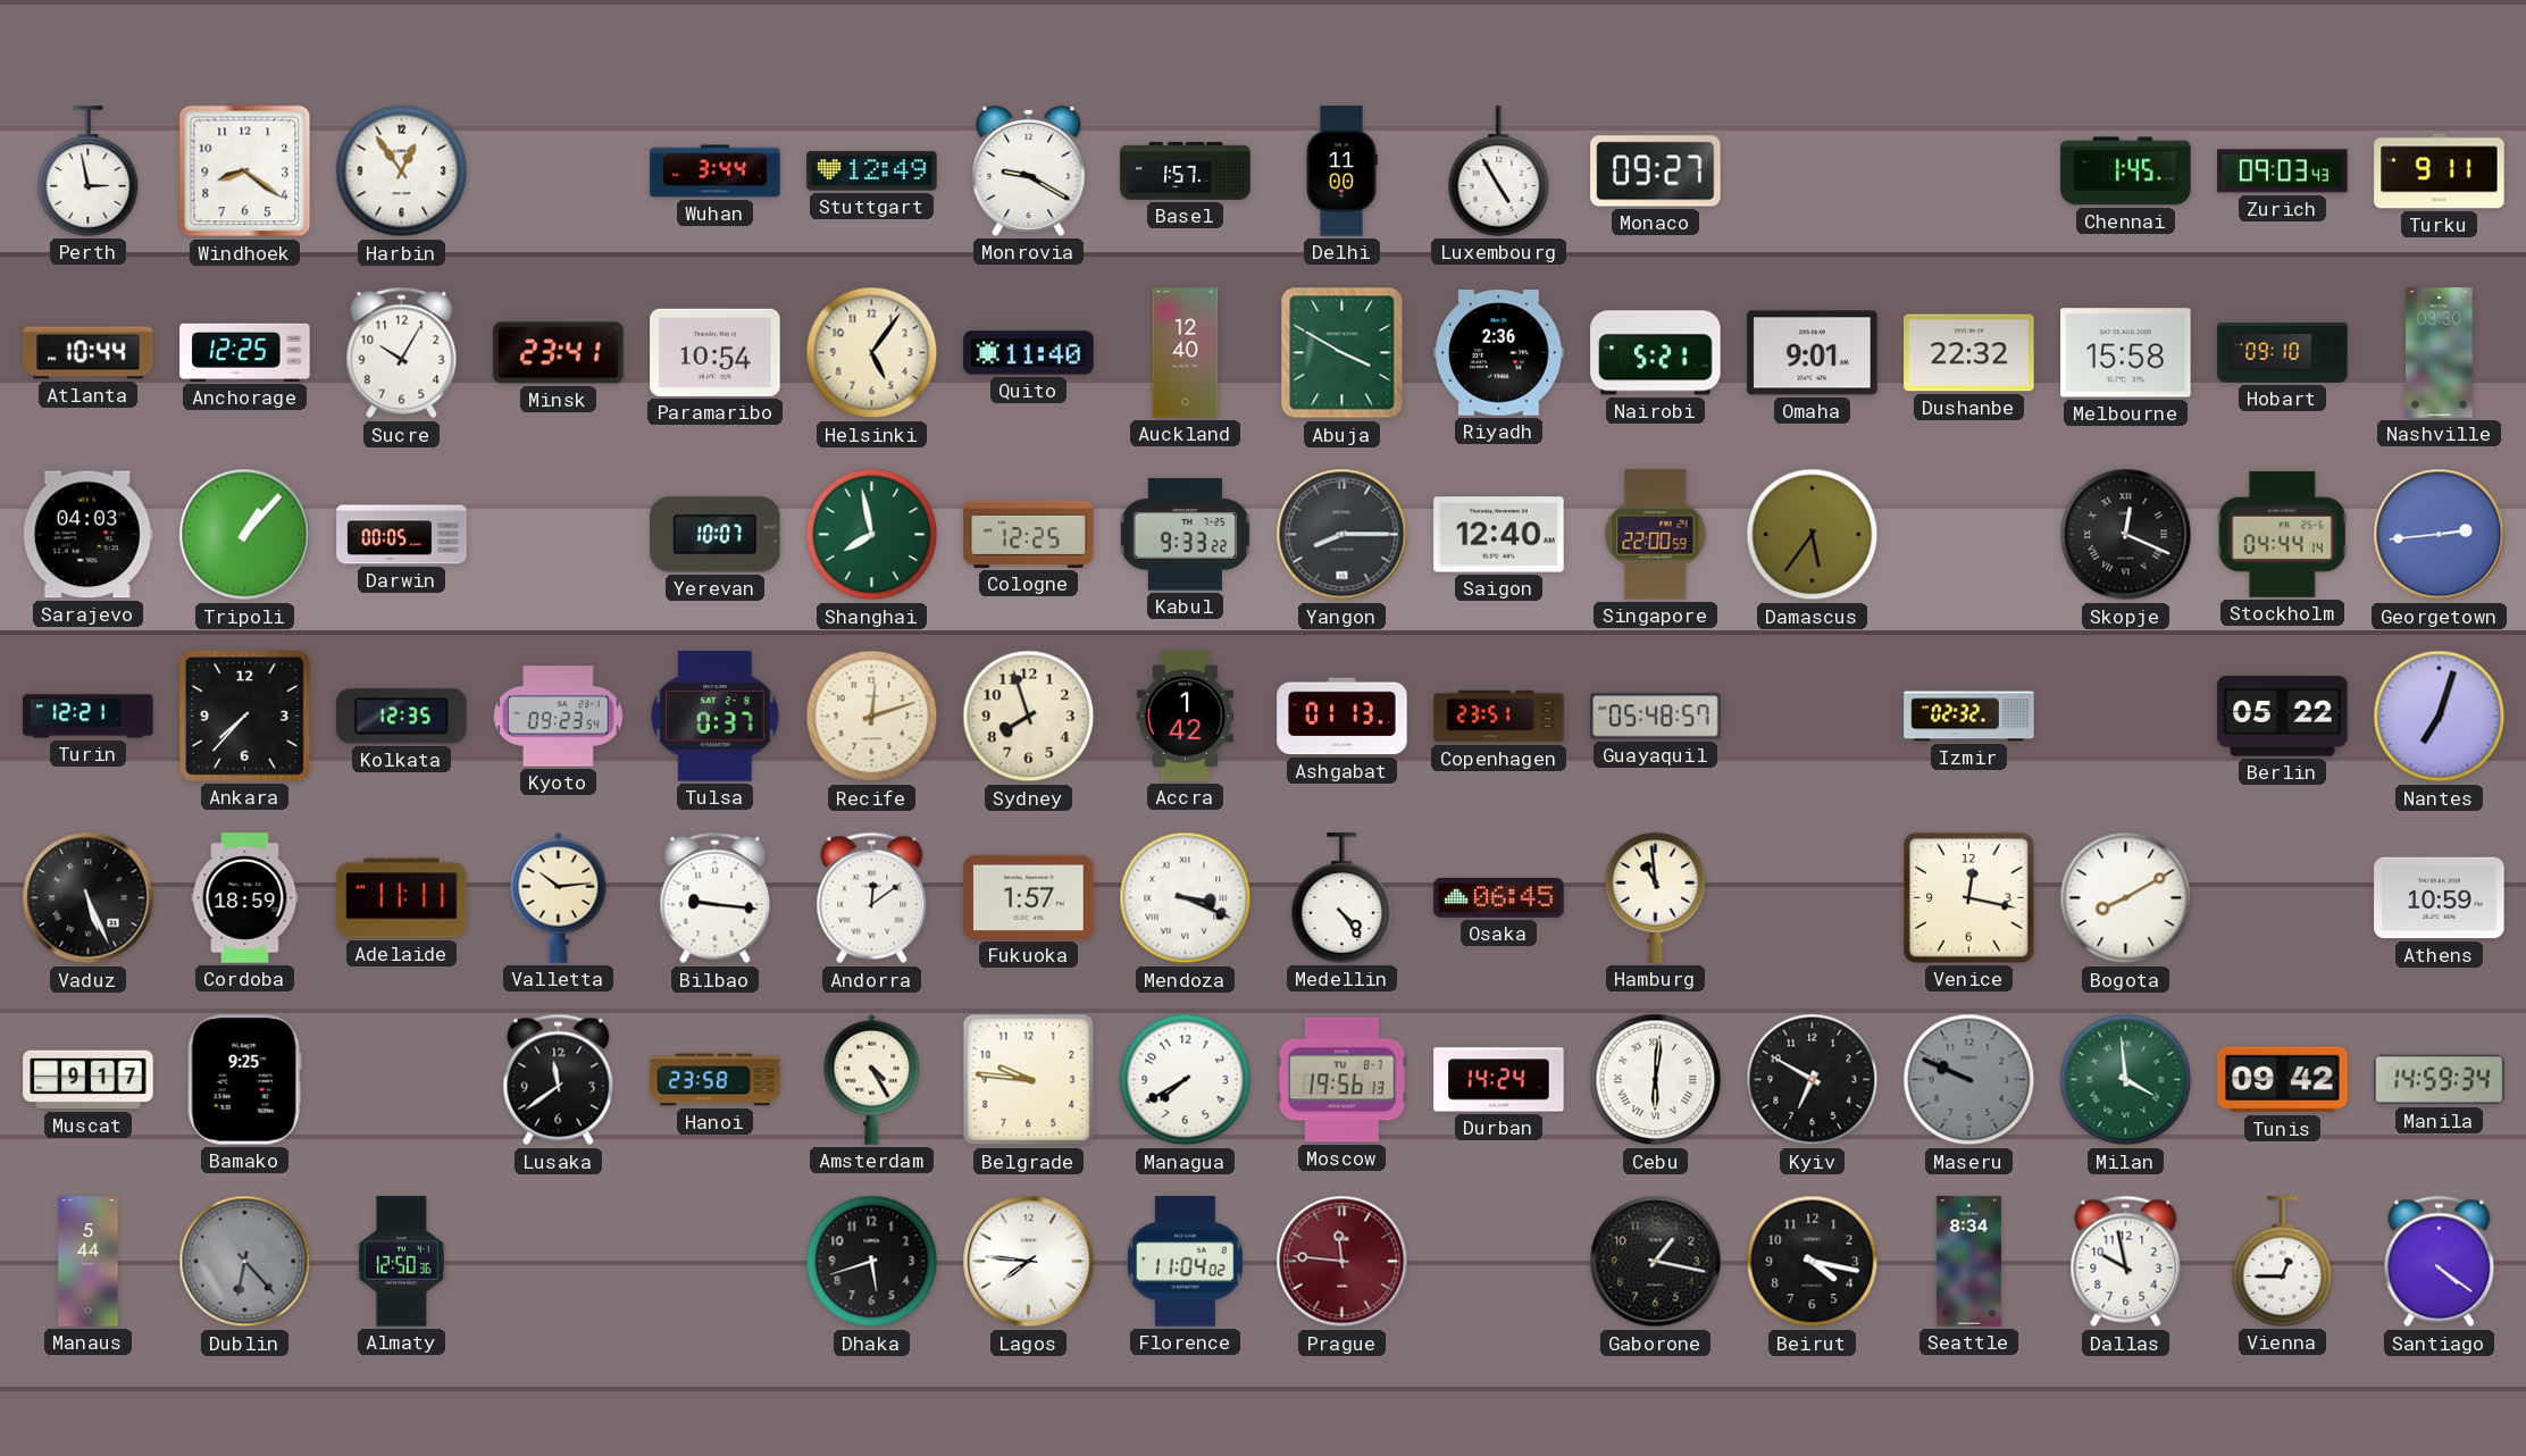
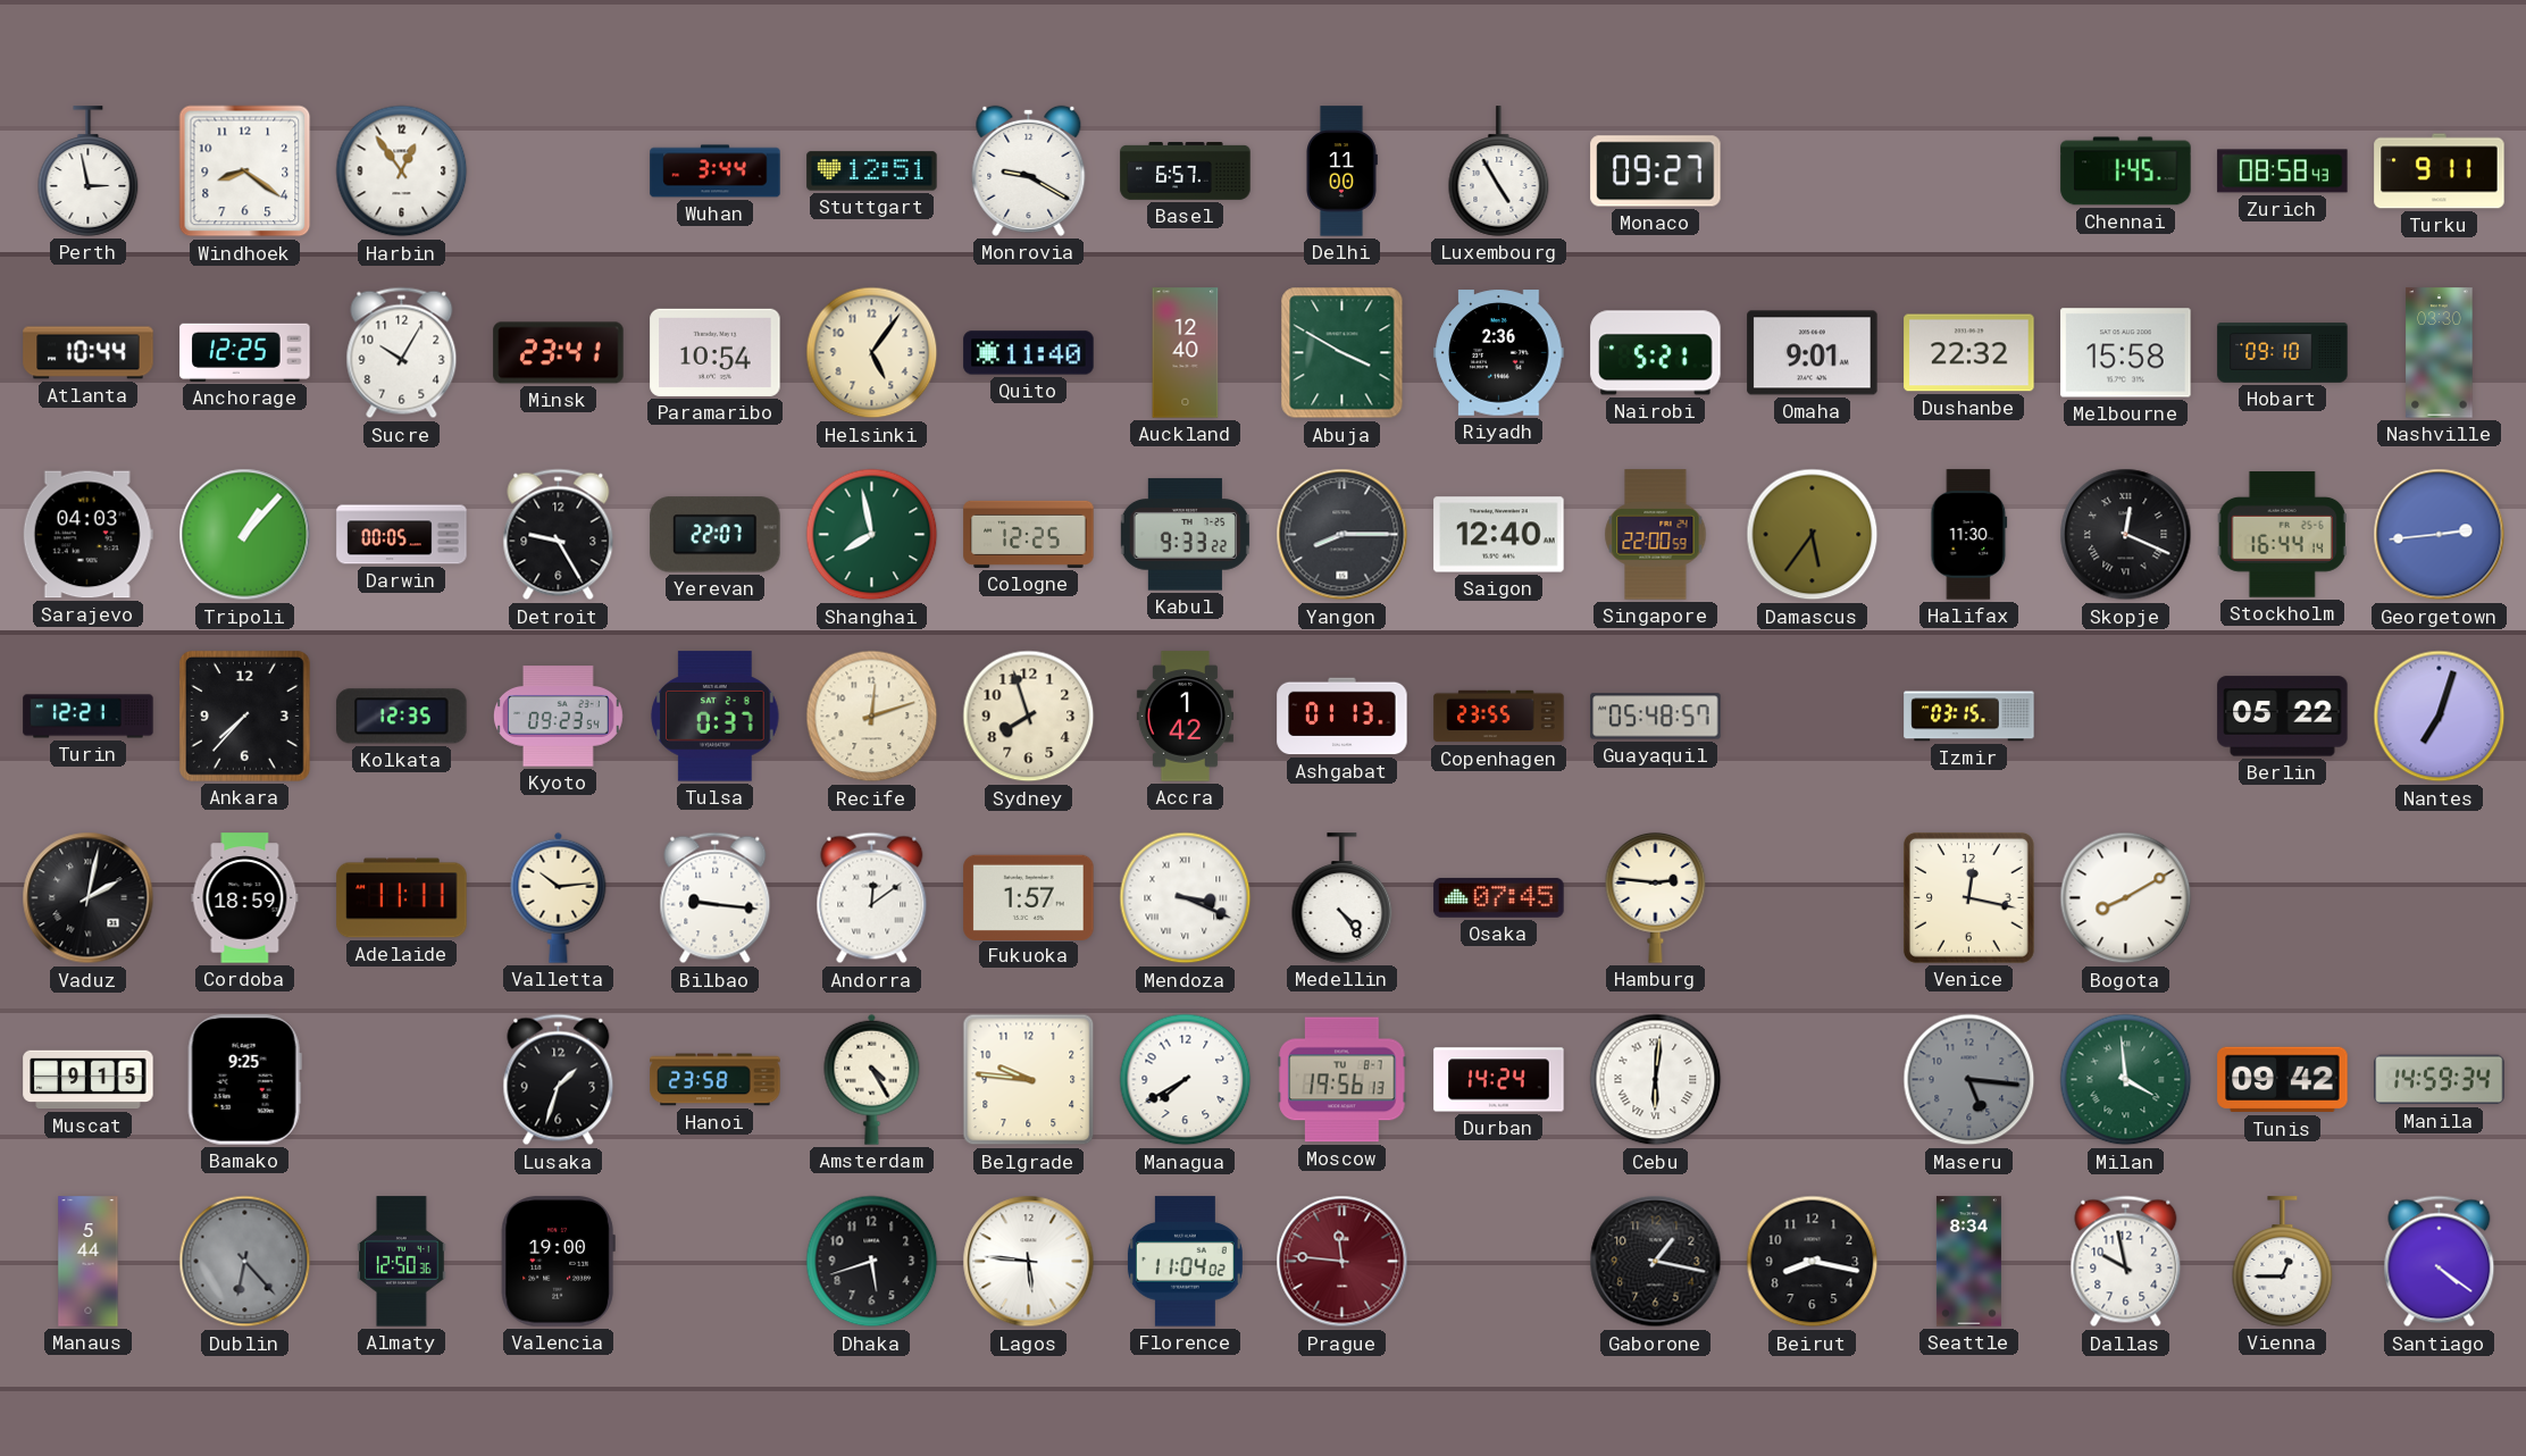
Stuttgart: 12:49 -> 12:51 (872, 171)
Basel: 1:57 -> 6:57 (1186, 171)
Zurich: 09:03 -> 08:58 (2283, 171)
Detroit: none -> 9:25 (559, 535)
Yerevan: 10:07 -> 22:07 (716, 535)
Halifax: none -> 11:30 (1969, 535)
Stockholm: 04:44 -> 16:44 (2282, 535)
Copenhagen: 23:51 -> 23:55 (1499, 717)
Izmir: 02:32 -> 03:15 (1969, 717)
Vaduz: 5:26 -> 2:02 (89, 898)
Osaka: 06:45 -> 07:45 (1499, 897)
Hamburg: 10:59 -> 2:46 (1656, 897)
Athens: 10:59 -> none (2440, 898)
Muscat: 9:17 -> 9:15 (89, 1080)
Lusaka: 11:39 -> 1:33 (559, 1080)
Kyiv: 6:50 -> none (1813, 1080)
Maseru: 9:49 -> 5:16 (1969, 1080)
Valencia: none -> 19:00 (558, 1262)
Lagos: 7:46 -> 5:46 (1029, 1262)
Beirut: 4:17 -> 8:17 (1813, 1262)
